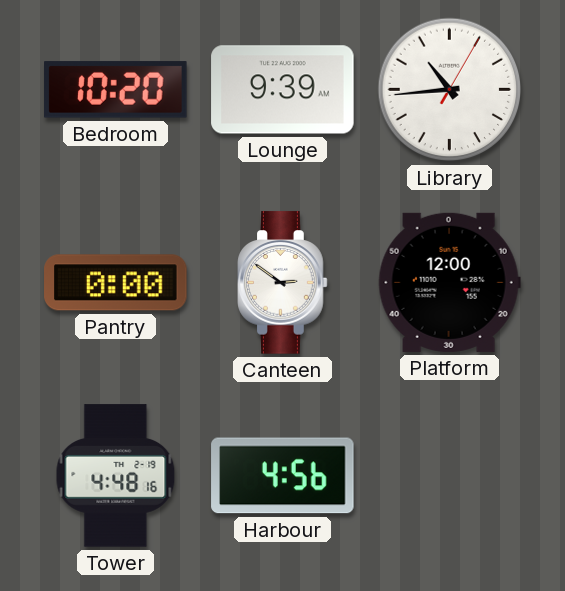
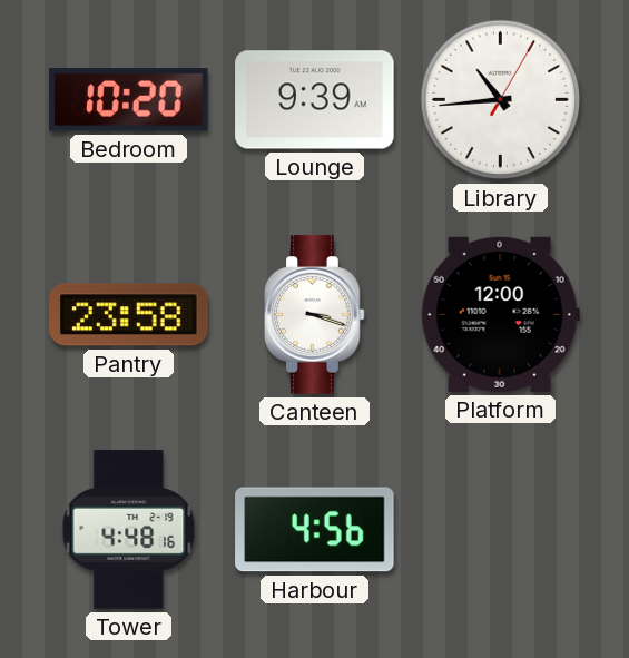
Pantry: 0:00 -> 23:58 (129, 315)
Canteen: 2:51 -> 3:18 (315, 315)
